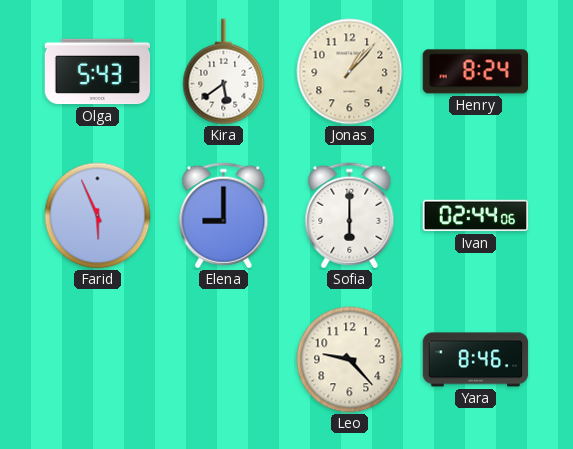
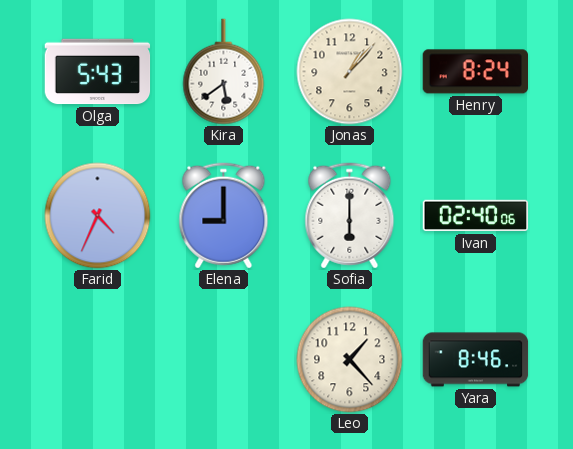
Farid: 5:56 -> 4:34 (98, 216)
Ivan: 02:44 -> 02:40 (476, 216)
Leo: 9:23 -> 1:23 (350, 360)
